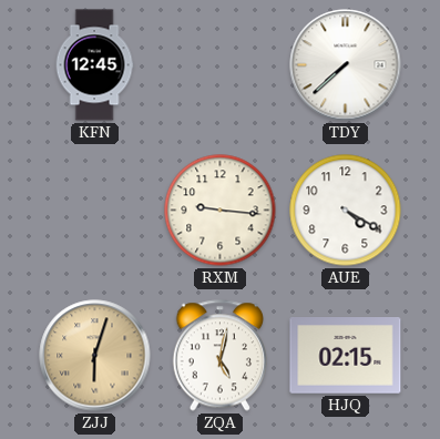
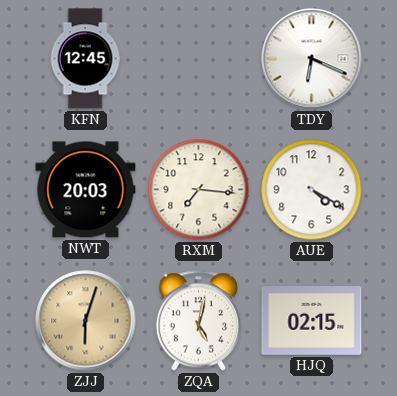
TDY: 7:38 -> 6:19 (312, 59)
NWT: none -> 20:03 (86, 190)
RXM: 9:16 -> 7:16 (199, 190)
